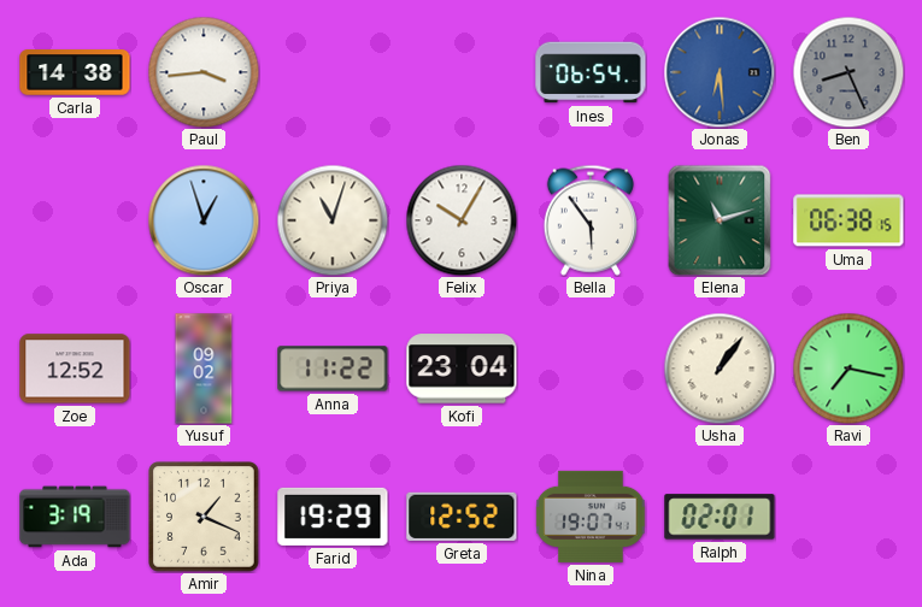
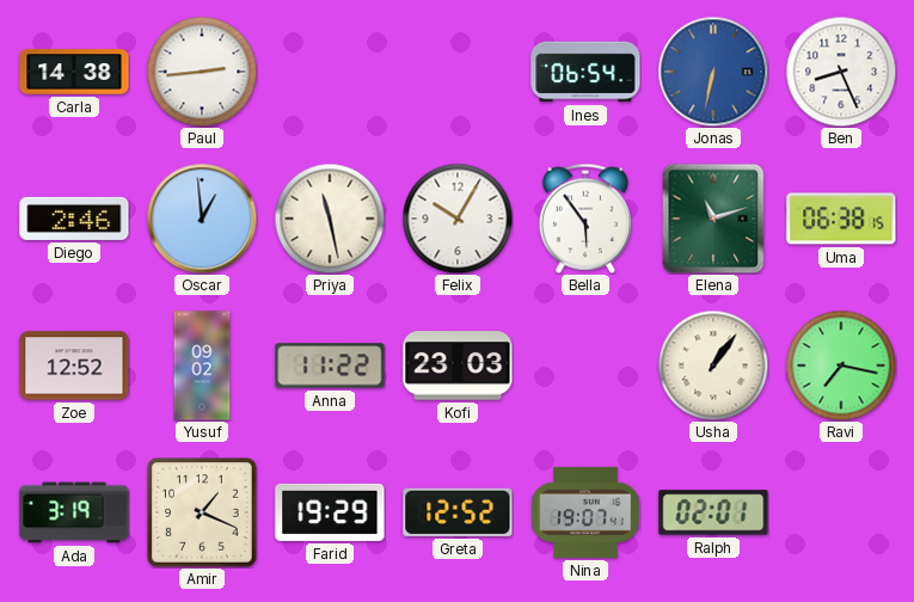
Paul: 3:44 -> 2:44 (202, 72)
Jonas: 6:29 -> 6:32 (713, 72)
Ben dial: grey -> white (841, 72)
Diego: none -> 2:46 (74, 219)
Oscar: 12:57 -> 12:59 (202, 219)
Priya: 11:03 -> 11:28 (330, 219)
Kofi: 23:04 -> 23:03 (458, 365)
